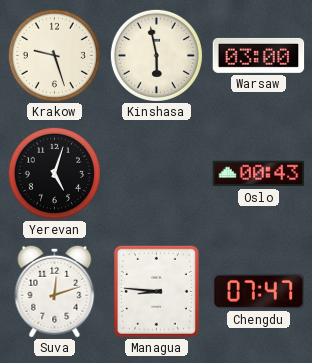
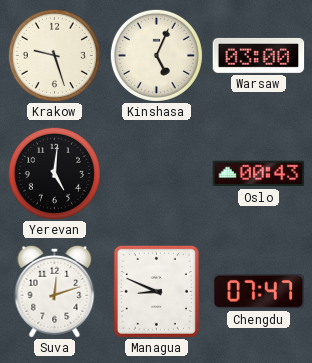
Kinshasa: 5:58 -> 5:04 (156, 55)
Yerevan: 5:03 -> 5:01 (54, 173)
Managua: 8:46 -> 8:49 (156, 291)
